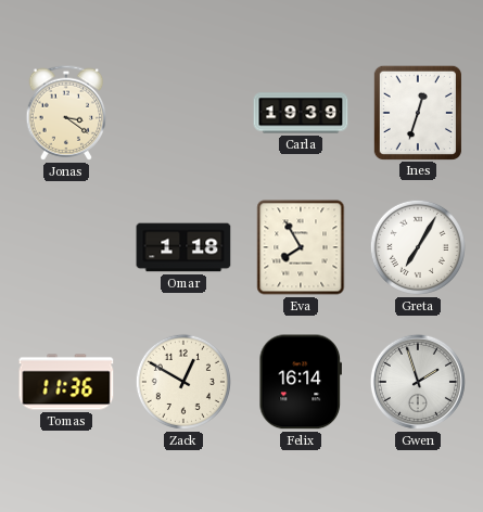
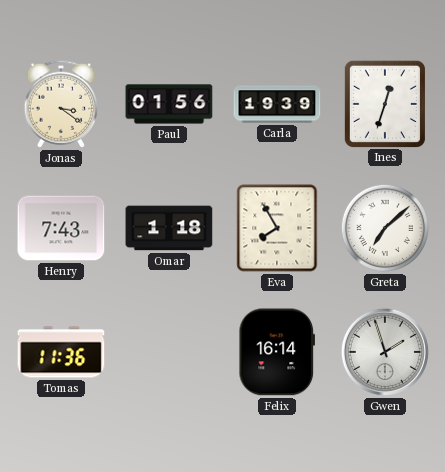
Paul: none -> 01:56 (169, 104)
Henry: none -> 7:43 (61, 228)
Greta: 7:05 -> 7:08 (385, 228)
Zack: 12:50 -> none (183, 382)
